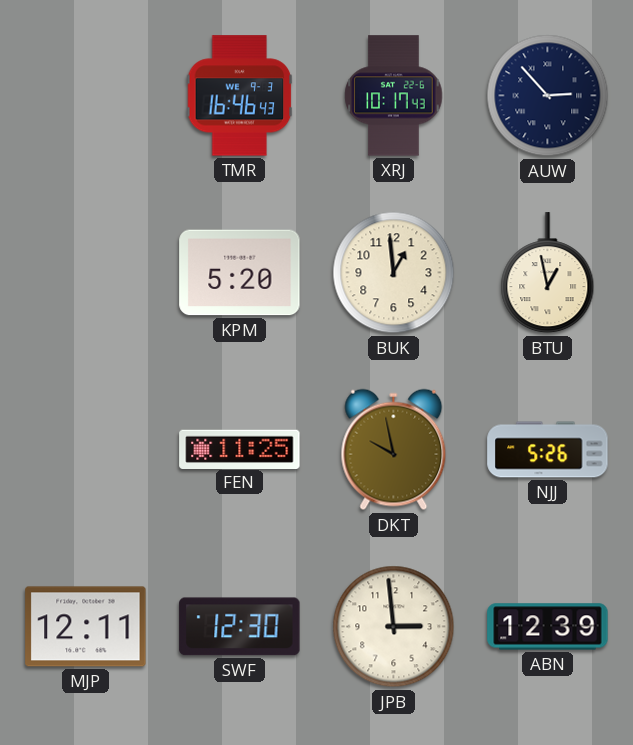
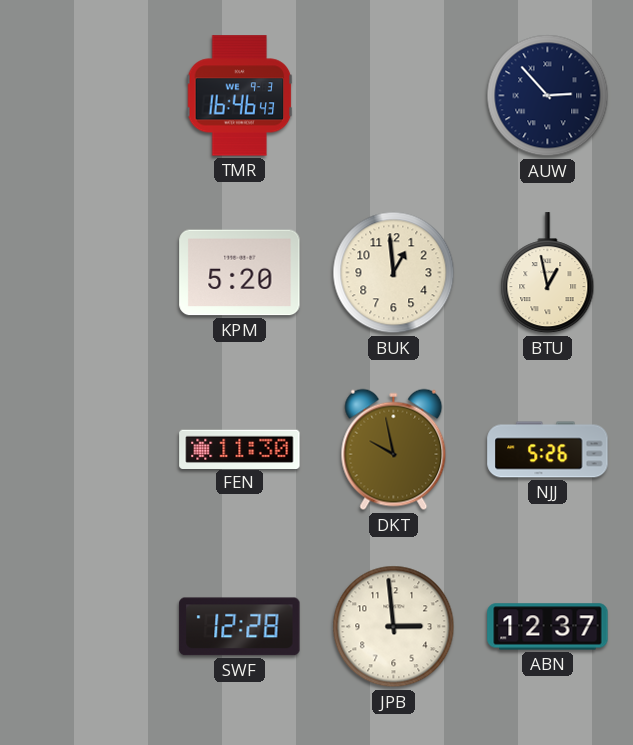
XRJ: 10:17 -> none (394, 96)
FEN: 11:25 -> 11:30 (240, 449)
MJP: 12:11 -> none (86, 627)
SWF: 12:30 -> 12:28 (240, 627)
ABN: 12:39 -> 12:37 (548, 627)
